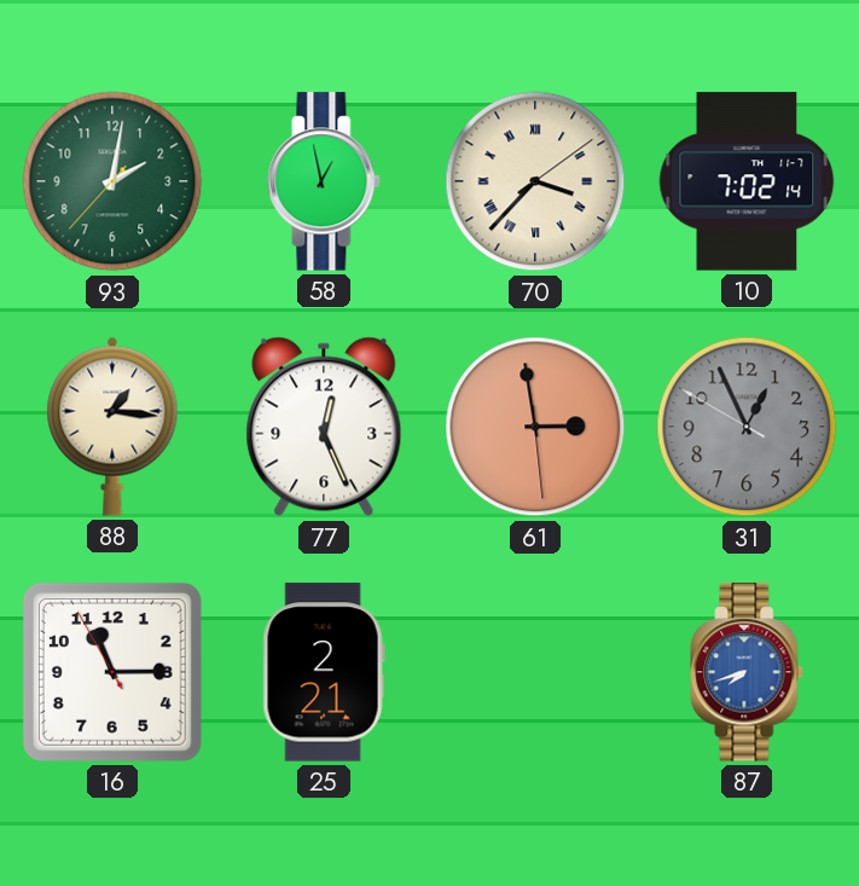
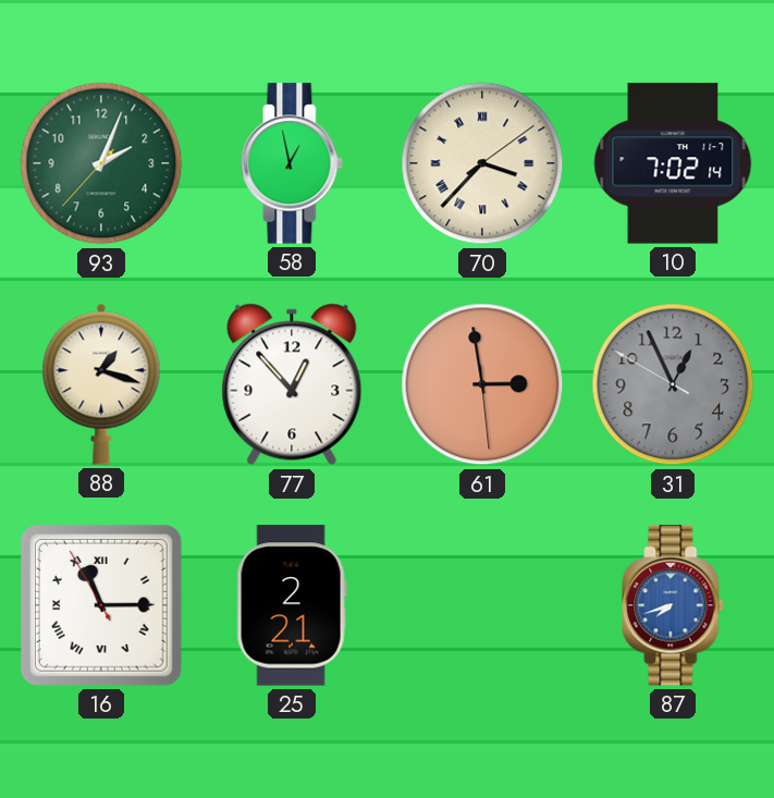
93: 2:01 -> 2:03 (101, 163)
88: 1:16 -> 1:18 (101, 384)
77: 12:26 -> 12:53 (292, 384)
16 numerals: Arabic -> Roman (101, 605)
